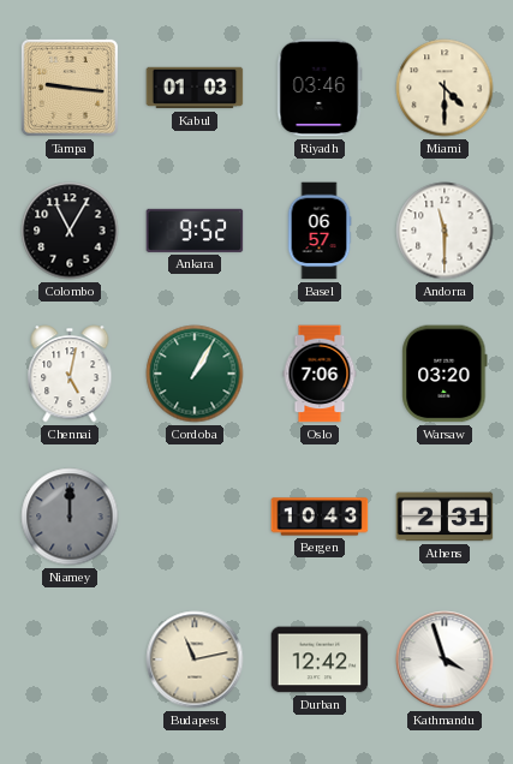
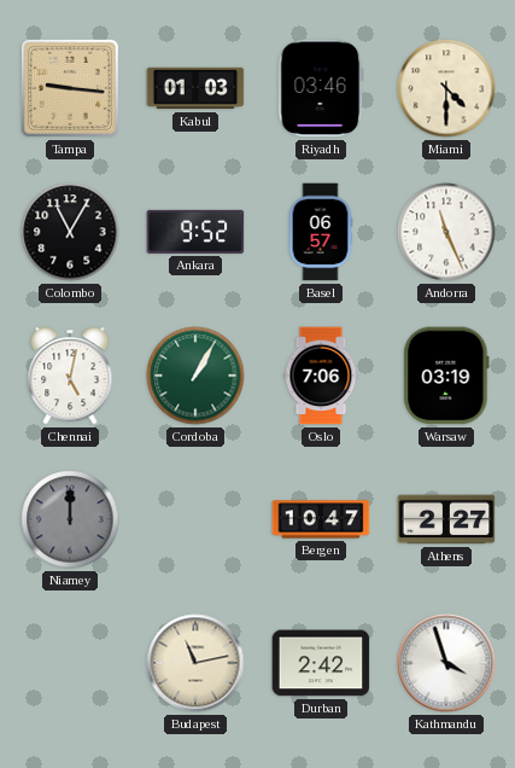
Andorra: 11:30 -> 11:26 (446, 232)
Warsaw: 03:20 -> 03:19 (446, 376)
Bergen: 10:43 -> 10:47 (321, 519)
Athens: 2:31 -> 2:27 (446, 519)
Durban: 12:42 -> 2:42 (321, 663)
